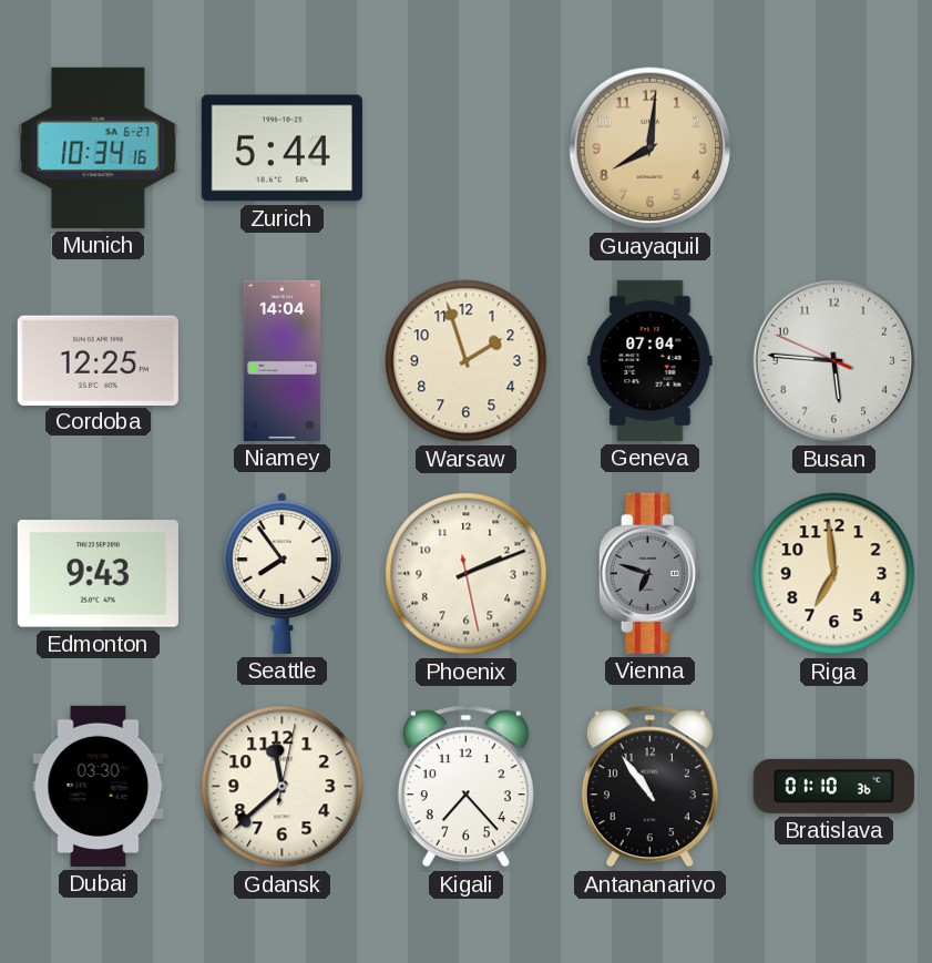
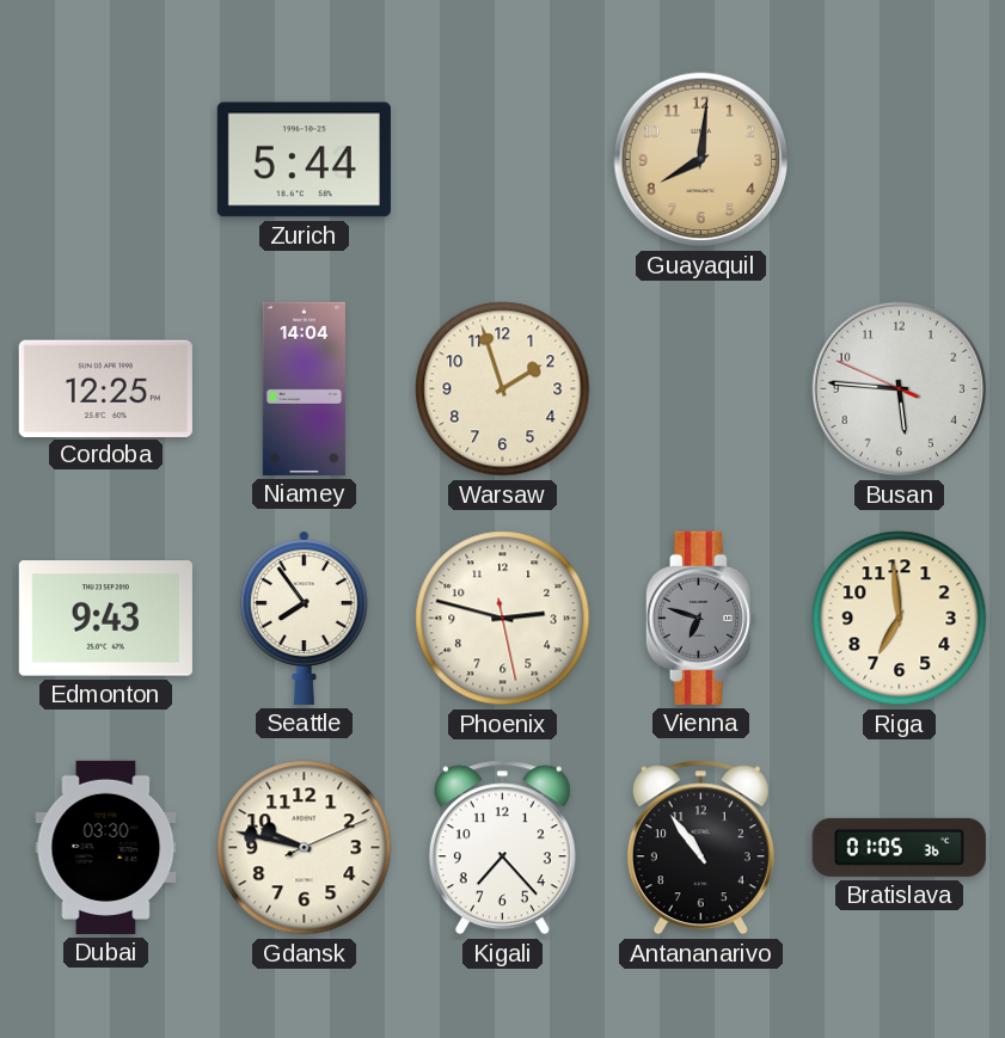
Munich: 10:34 -> none (99, 147)
Geneva: 07:04 -> none (651, 360)
Phoenix: 2:11 -> 2:47 (503, 619)
Gdansk: 11:38 -> 9:47 (305, 848)
Bratislava: 01:10 -> 01:05 (899, 847)
